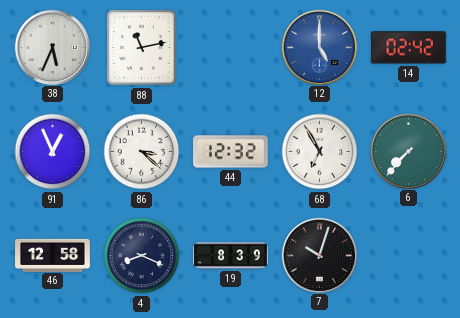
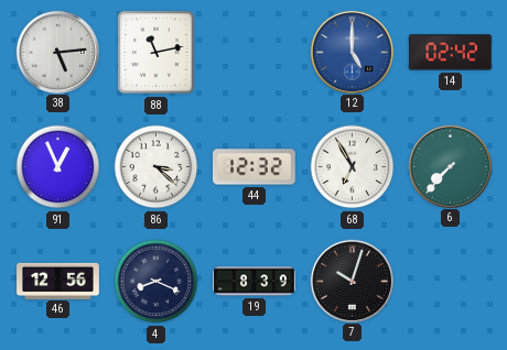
38: 5:34 -> 5:14 (57, 52)
46: 12:58 -> 12:56 (58, 281)
